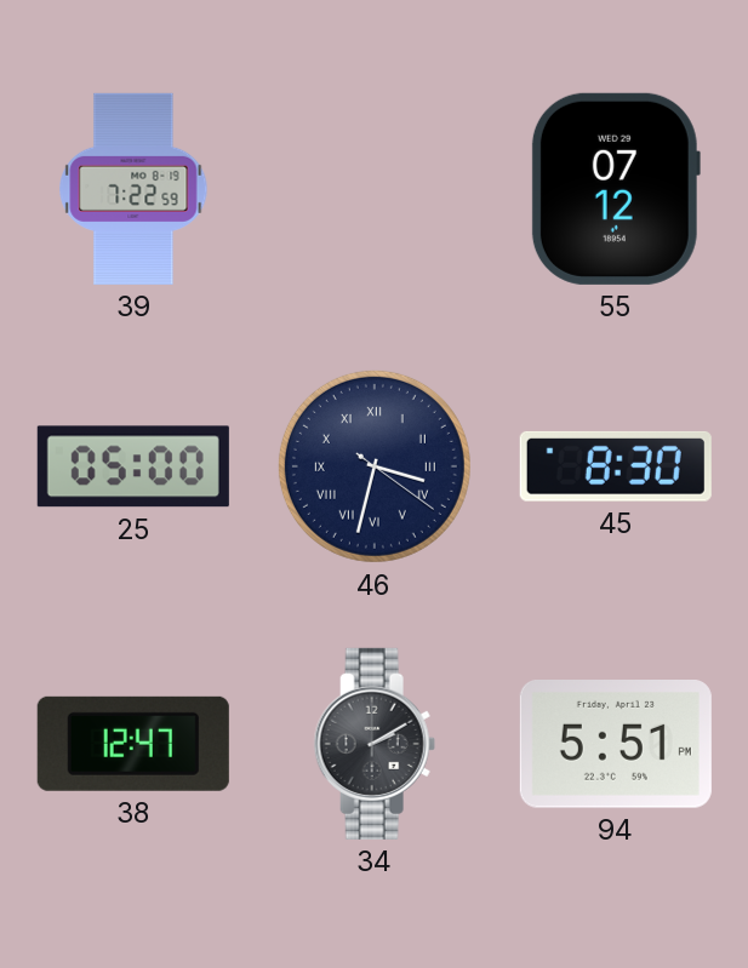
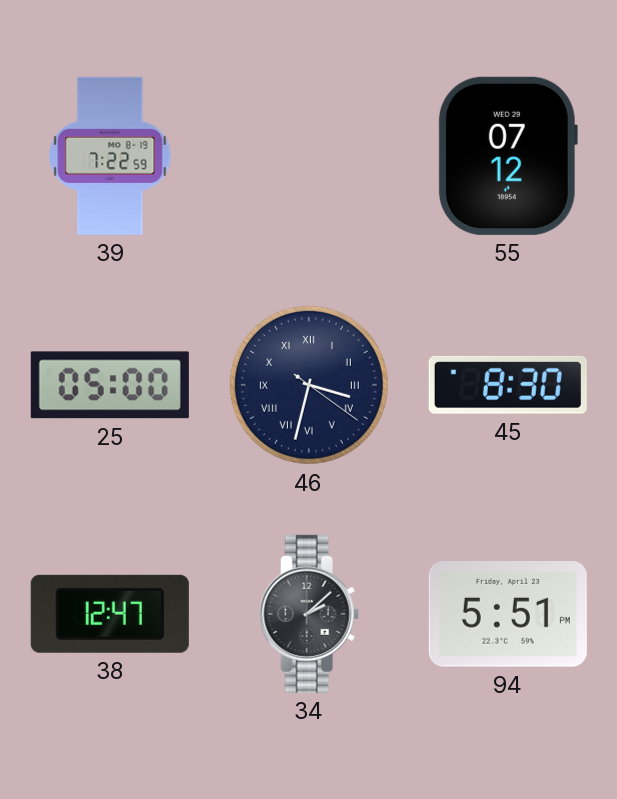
34: 2:10 -> 2:08 (309, 614)
